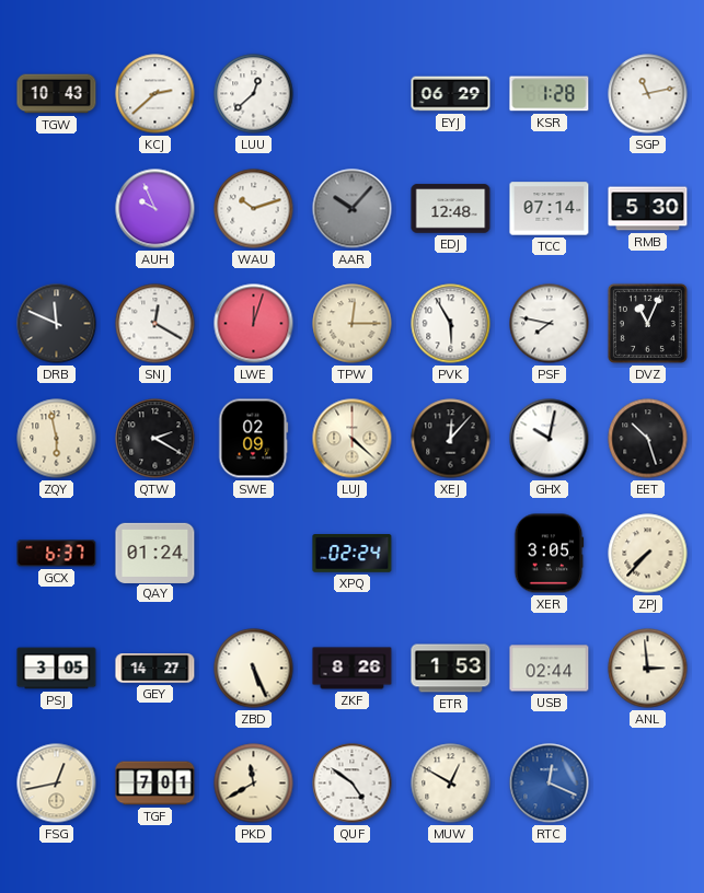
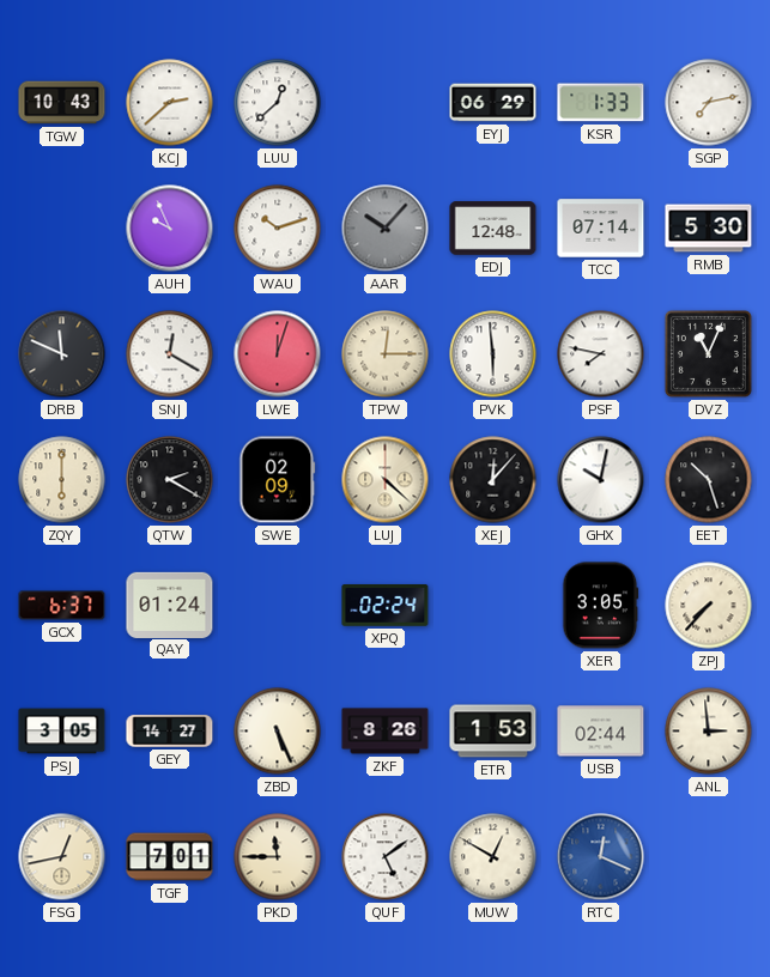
KSR: 1:28 -> 1:33 (601, 103)
SGP: 11:13 -> 7:13 (709, 103)
PVK: 5:55 -> 5:59 (493, 354)
ZQY: 5:58 -> 6:00 (62, 480)
PKD: 11:40 -> 11:45 (278, 857)
QUF: 4:51 -> 5:09 (386, 857)
